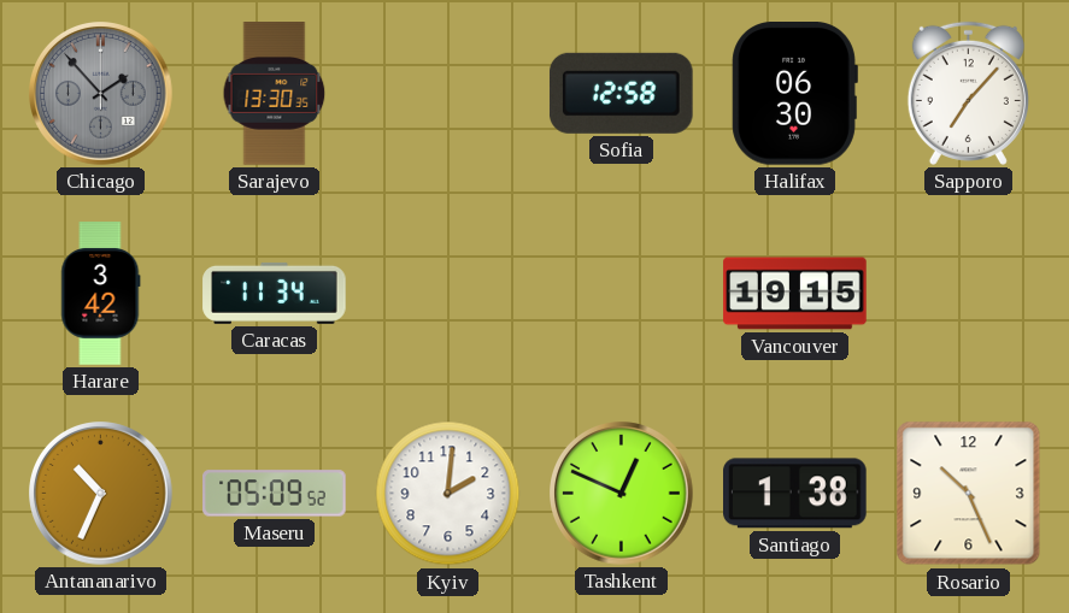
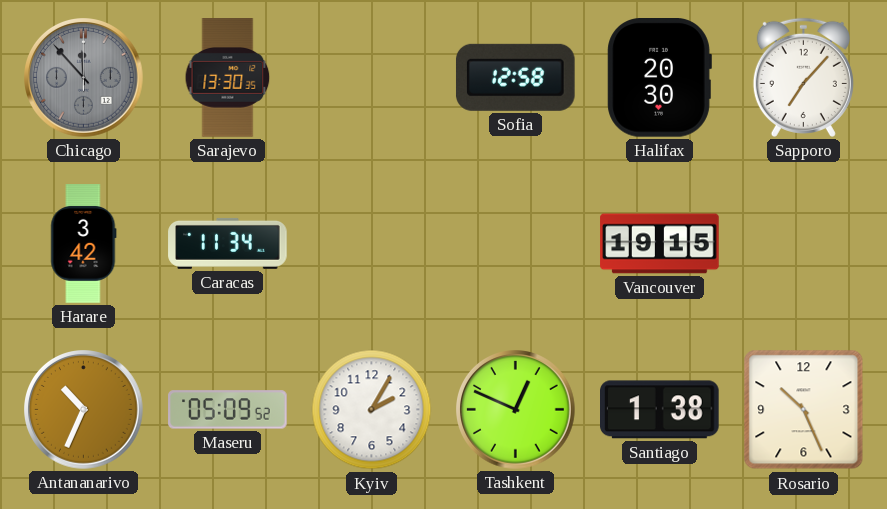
Chicago: 1:53 -> 11:53 (84, 78)
Halifax: 06:30 -> 20:30 (659, 78)
Kyiv: 2:01 -> 2:05 (372, 410)
